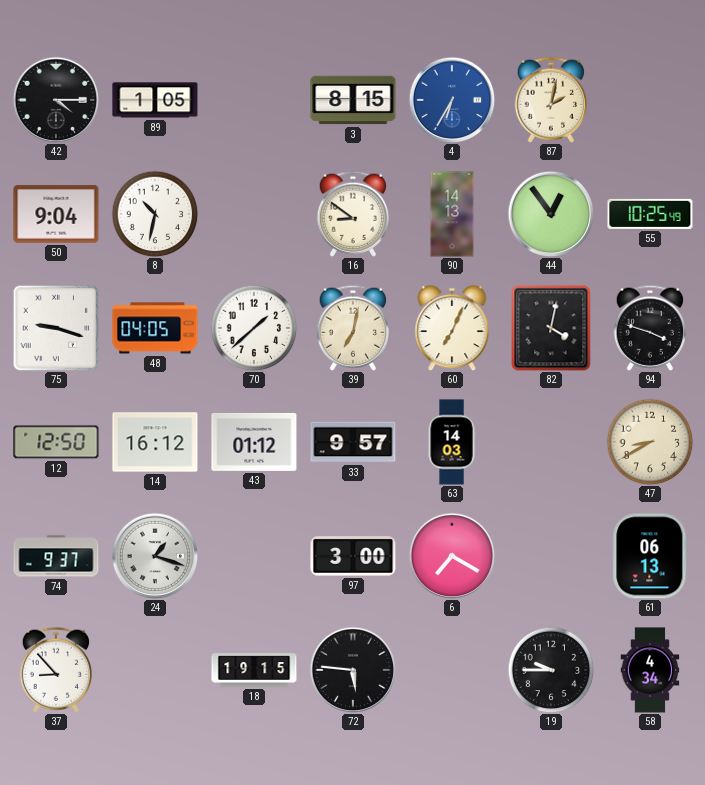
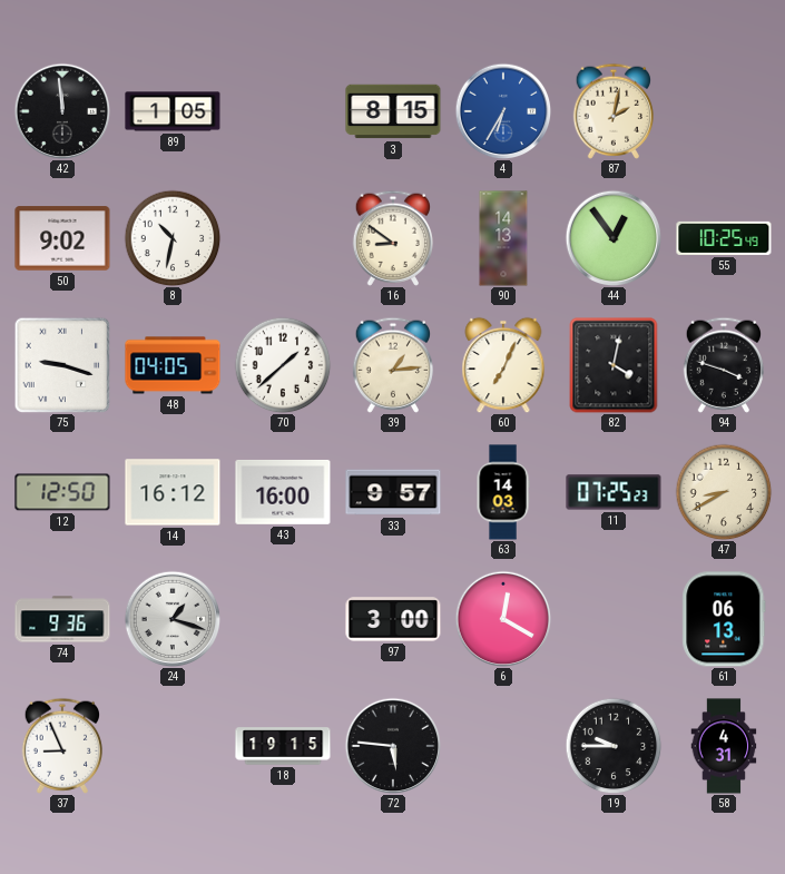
42: 4:15 -> 11:59 (62, 111)
50: 9:04 -> 9:02 (62, 238)
39: 7:02 -> 1:14 (392, 365)
43: 01:12 -> 16:00 (283, 492)
11: none -> 07:25 (614, 492)
74: 9:37 -> 9:36 (62, 619)
6: 7:20 -> 12:20 (503, 619)
37: 8:53 -> 8:56 (61, 746)
58: 4:34 -> 4:31 (724, 746)
